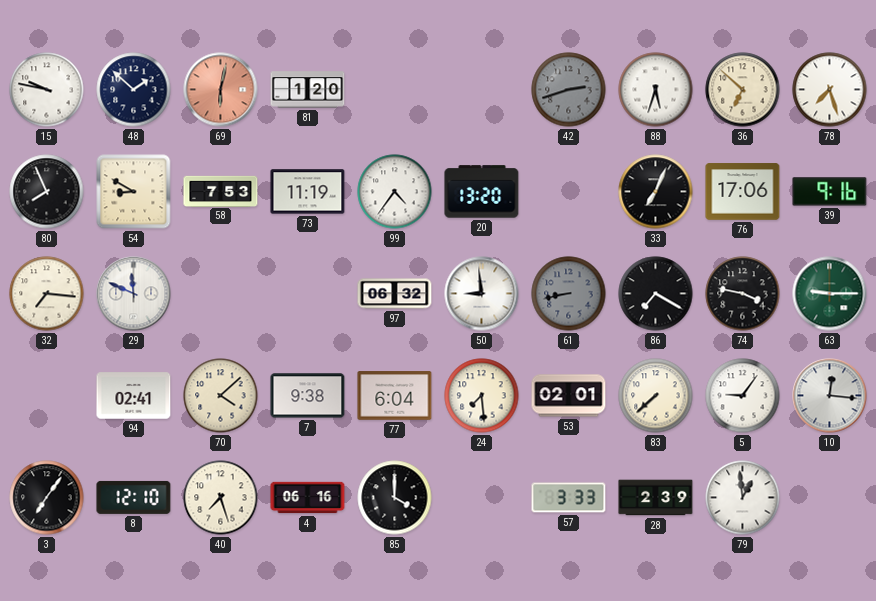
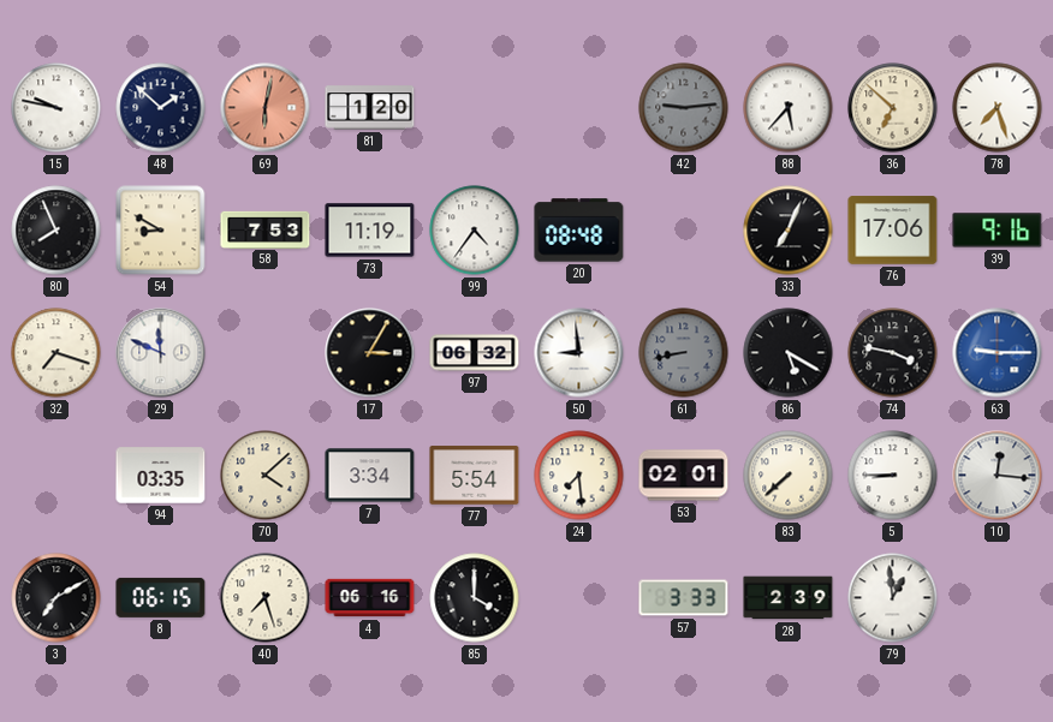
42: 2:42 -> 9:14 (684, 108)
88: 5:33 -> 5:37 (789, 108)
20: 13:20 -> 08:48 (579, 231)
32: 7:16 -> 7:18 (56, 353)
17: none -> 3:05 (370, 353)
86: 7:20 -> 5:20 (789, 353)
63 dial: green -> blue (998, 353)
94: 02:41 -> 03:35 (161, 476)
7: 9:38 -> 3:34 (370, 476)
77: 6:04 -> 5:54 (475, 476)
5: 9:06 -> 8:45 (893, 476)
3: 7:06 -> 7:10 (56, 598)
8: 12:10 -> 06:15 (161, 597)
